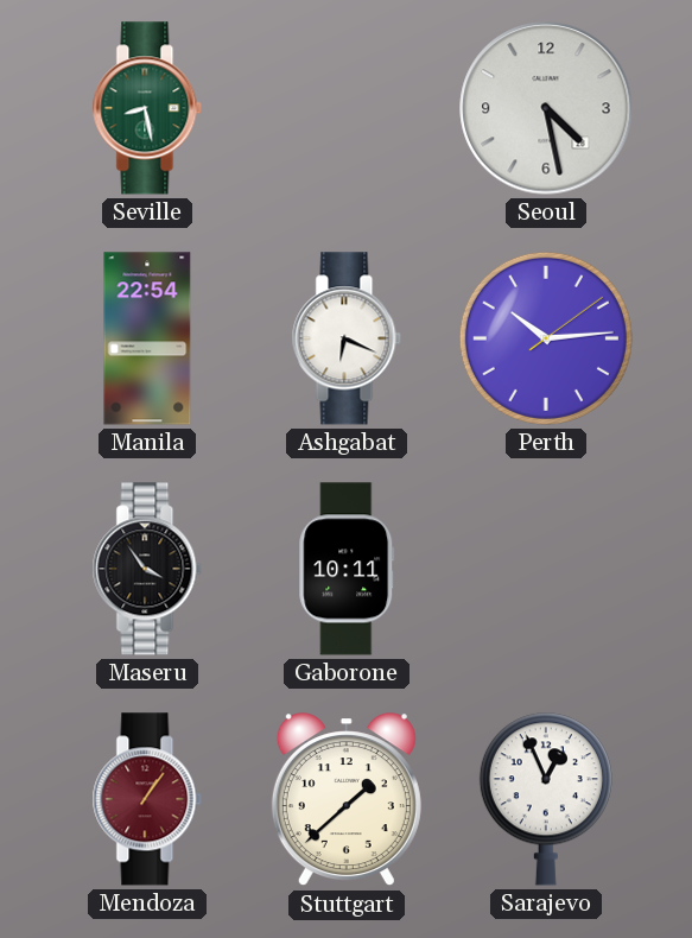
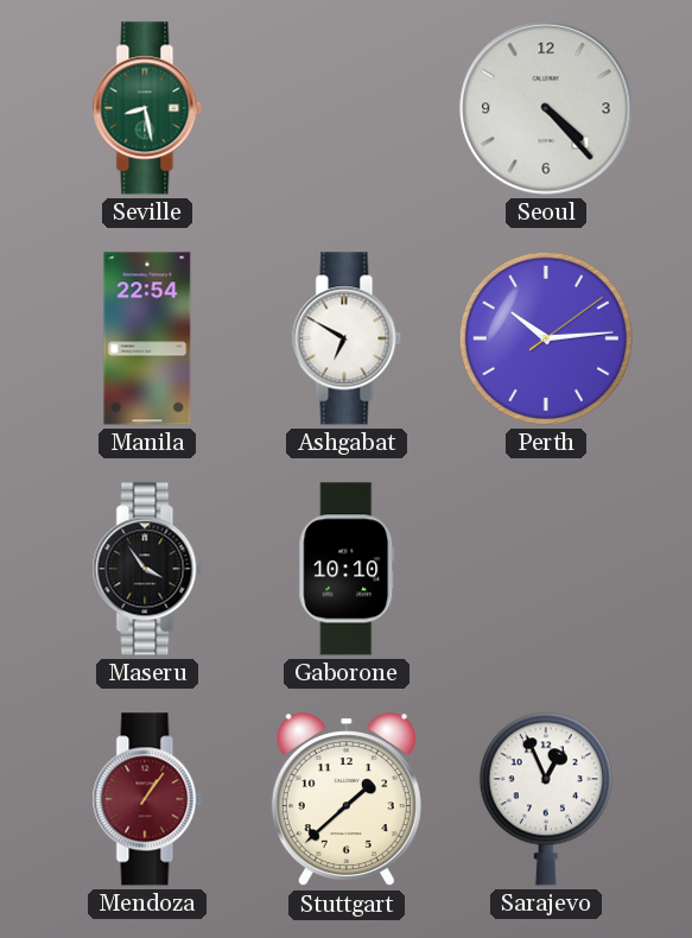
Seoul: 4:28 -> 4:23 (546, 108)
Ashgabat: 6:19 -> 6:50 (347, 338)
Gaborone: 10:11 -> 10:10 (347, 569)
